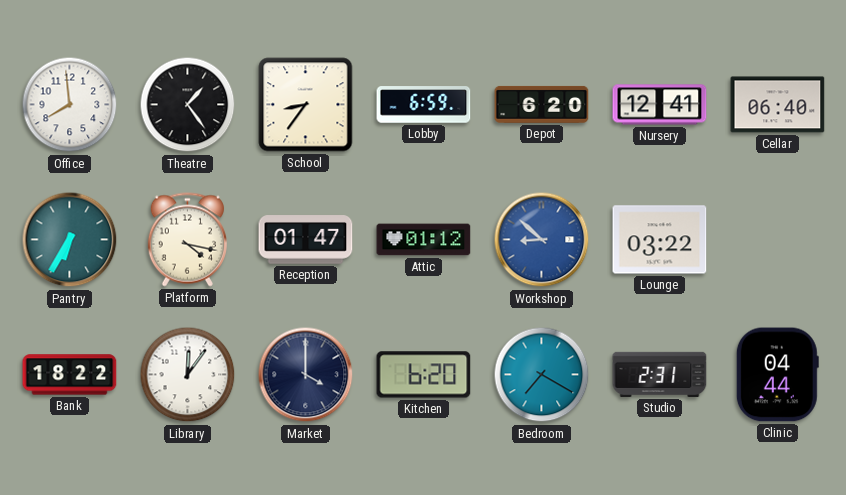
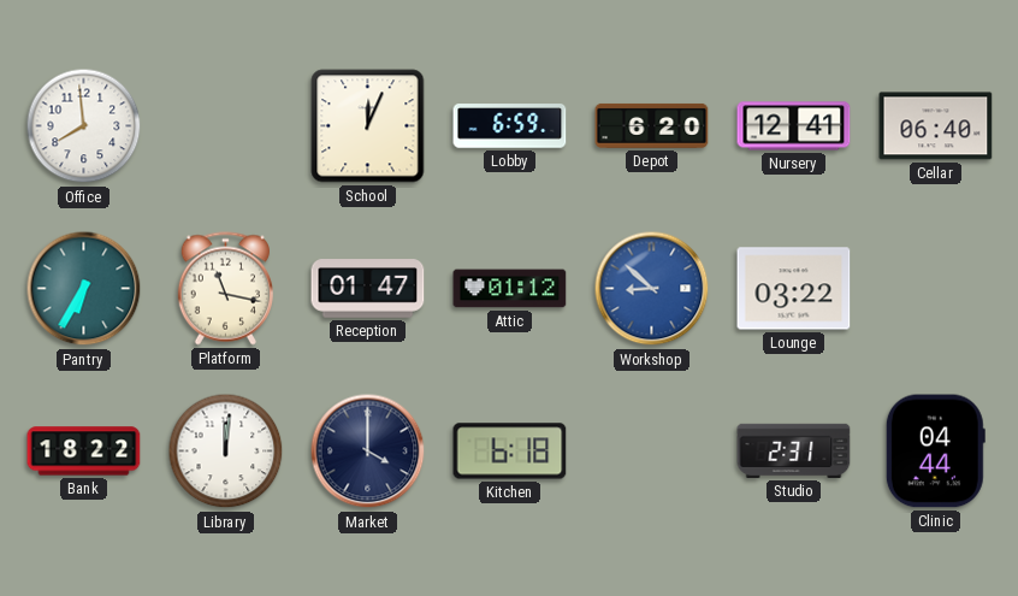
Theatre: 1:24 -> none (188, 105)
School: 8:36 -> 12:04 (368, 126)
Platform: 4:17 -> 11:17 (225, 289)
Library: 12:06 -> 12:01 (226, 452)
Kitchen: 6:20 -> 6:18 (510, 452)
Bedroom: 7:20 -> none (542, 375)
